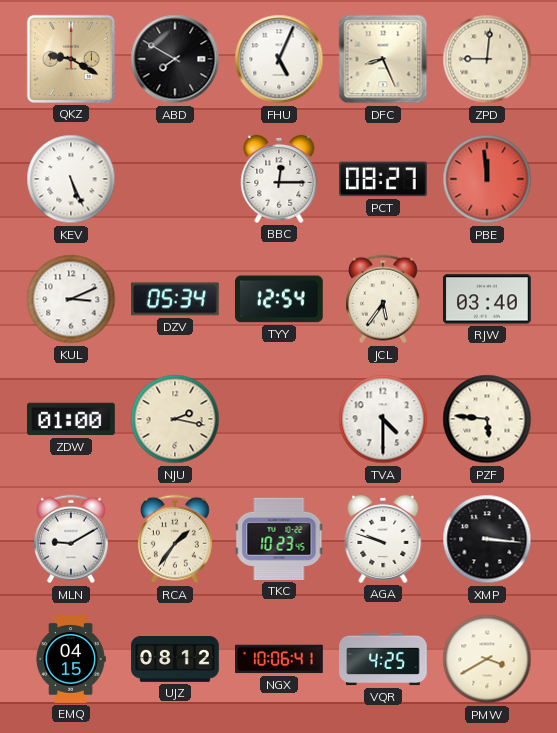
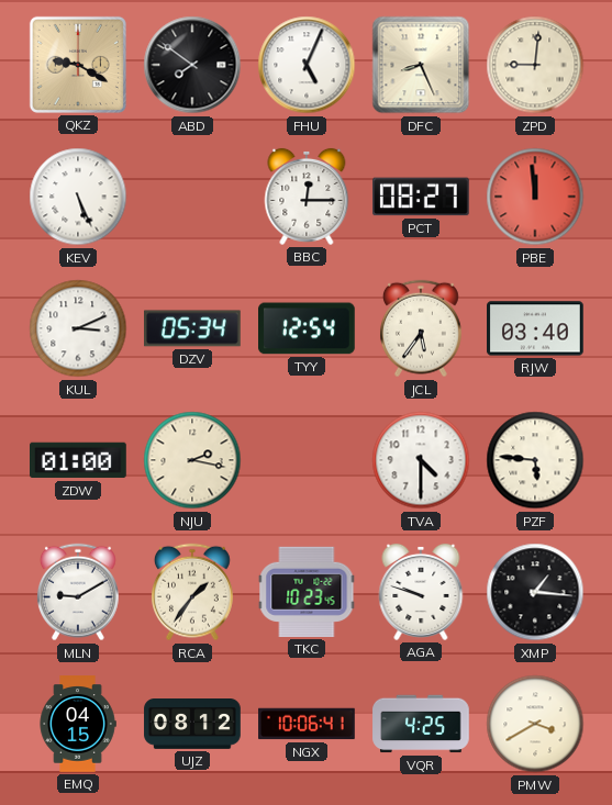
ABD: 7:50 -> 7:51 (192, 65)
XMP: 3:16 -> 1:16 (535, 592)
